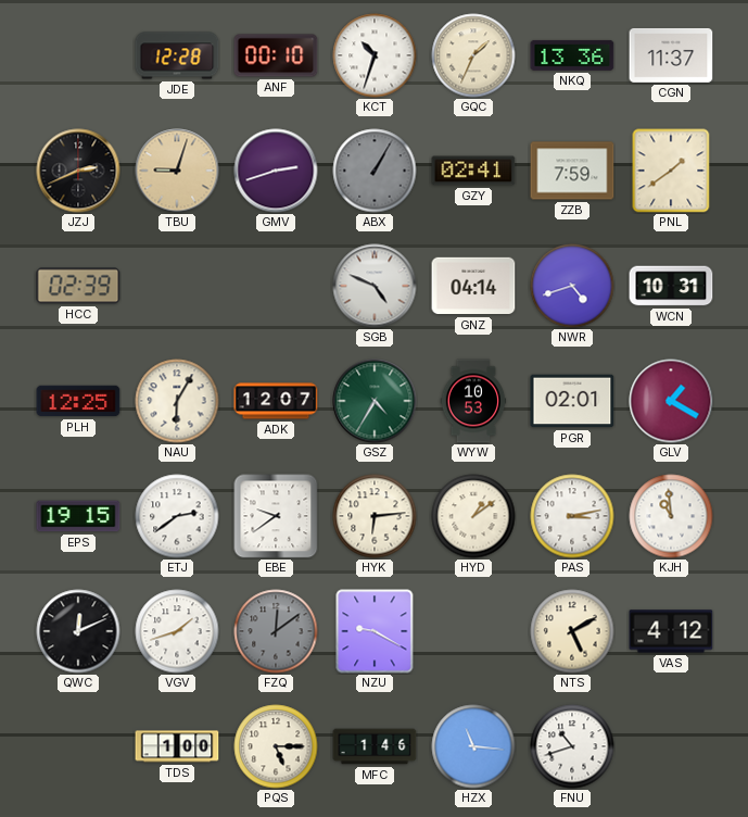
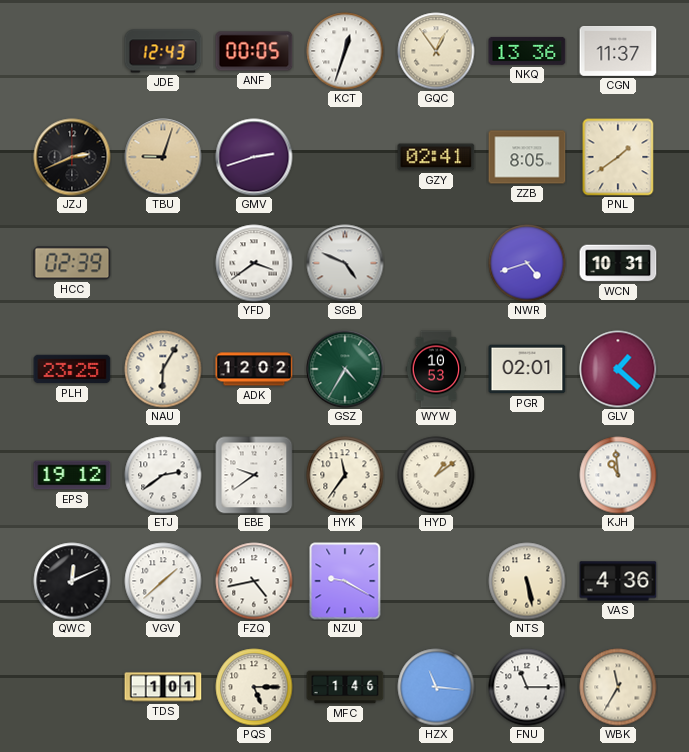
JDE: 12:28 -> 12:43 (163, 51)
ANF: 00:10 -> 00:05 (254, 51)
KCT: 10:33 -> 12:33 (345, 51)
GQC: 1:34 -> 12:54 (436, 51)
ABX: 1:05 -> none (375, 171)
ZZB: 7:59 -> 8:05 (527, 157)
YFD: none -> 3:39 (254, 263)
GNZ: 04:14 -> none (473, 286)
PLH: 12:25 -> 23:25 (72, 369)
ADK: 12:07 -> 12:02 (254, 369)
GLV: 1:20 -> 1:22 (618, 369)
EPS: 19:15 -> 19:12 (72, 475)
HYK: 6:14 -> 11:36 (345, 475)
PAS: 3:13 -> none (572, 516)
VGV: 1:42 -> 1:38 (163, 581)
FZQ: 12:09 -> 4:43 (254, 581)
FZQ dial: grey -> white (254, 581)
NTS: 5:10 -> 5:28 (527, 581)
VAS: 4:12 -> 4:36 (618, 581)
TDS: 1:00 -> 1:01 (163, 687)
FNU: 10:42 -> 11:15 (527, 687)
WBK: none -> 11:35 (618, 687)
